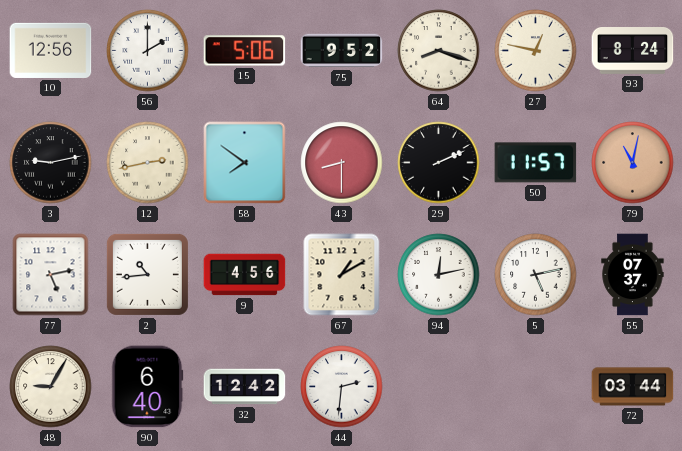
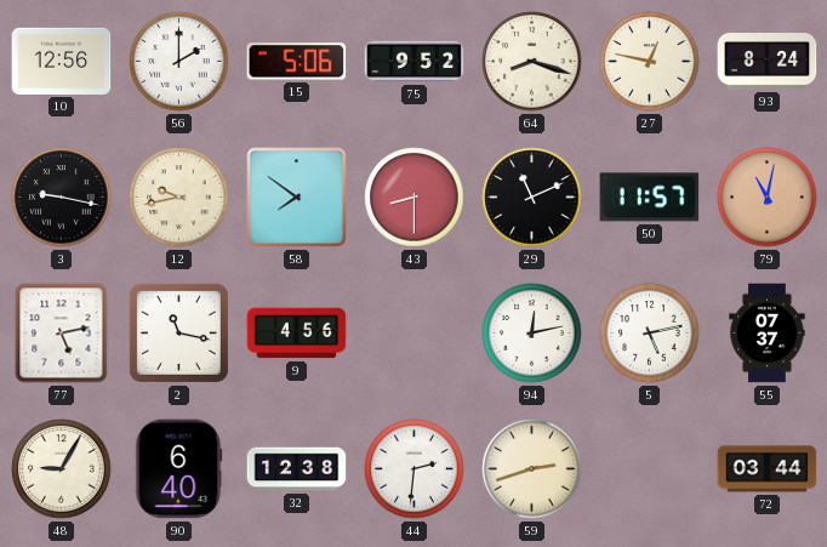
3: 9:13 -> 9:17 (62, 198)
12: 2:43 -> 9:43 (179, 198)
29: 2:11 -> 11:11 (532, 198)
2: 10:44 -> 11:17 (178, 332)
67: 1:10 -> none (342, 275)
32: 12:42 -> 12:38 (297, 469)
59: none -> 2:42 (532, 469)
